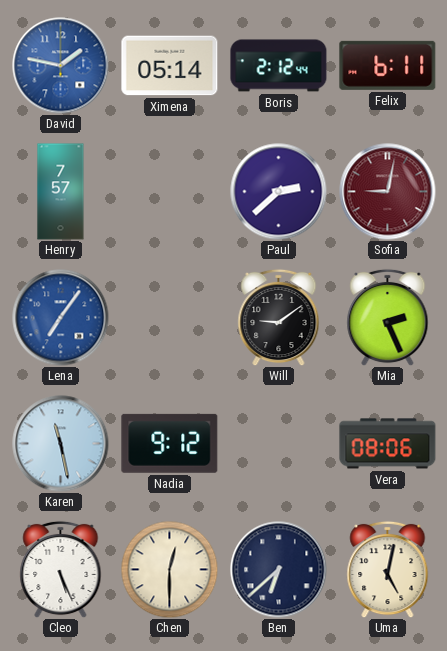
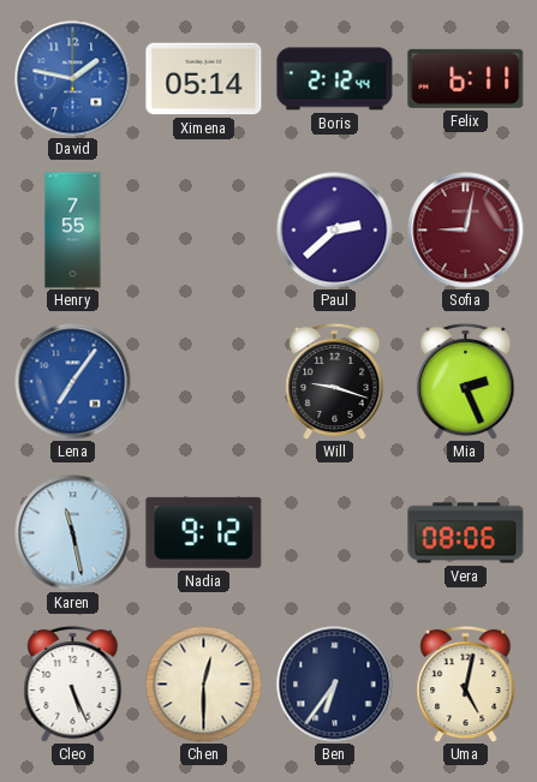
Henry: 7:57 -> 7:55 (73, 231)
Will: 9:09 -> 9:18 (335, 381)
Ben: 6:38 -> 6:36 (335, 685)
